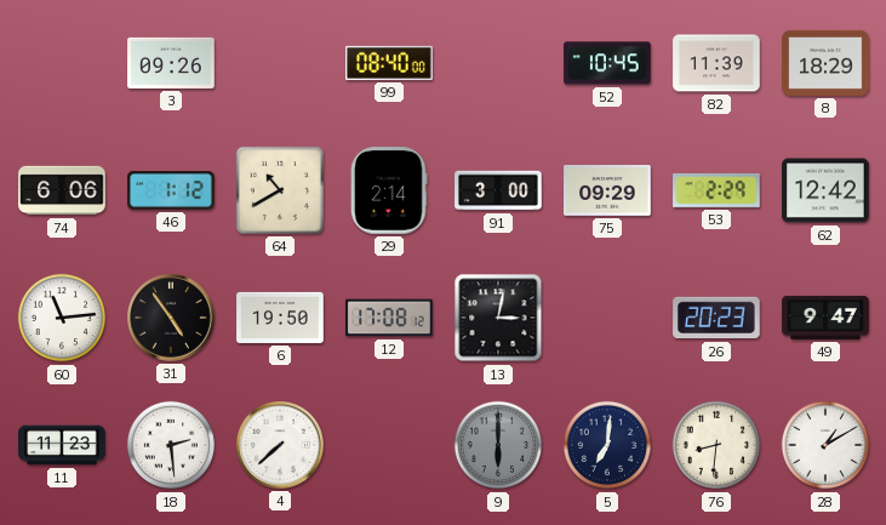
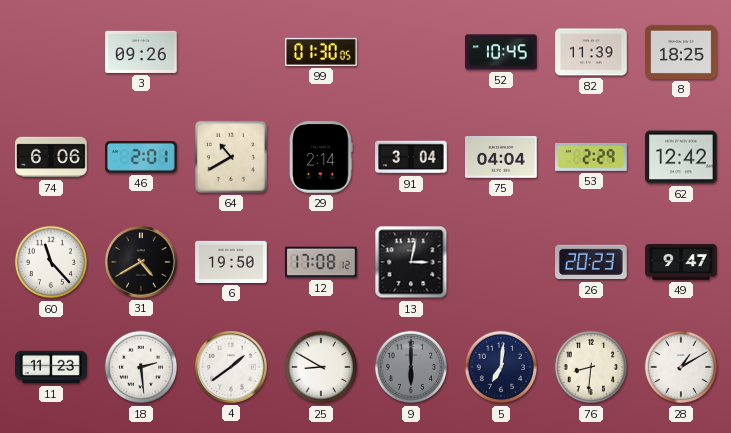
99: 08:40 -> 01:30 (321, 52)
8: 18:29 -> 18:25 (681, 52)
46: 1:12 -> 2:01 (141, 158)
91: 3:00 -> 3:04 (411, 157)
75: 09:29 -> 04:04 (501, 158)
60: 11:14 -> 11:23 (51, 262)
31: 4:54 -> 4:40 (142, 263)
4: 7:38 -> 1:39 (232, 368)
25: none -> 8:50 (321, 367)
